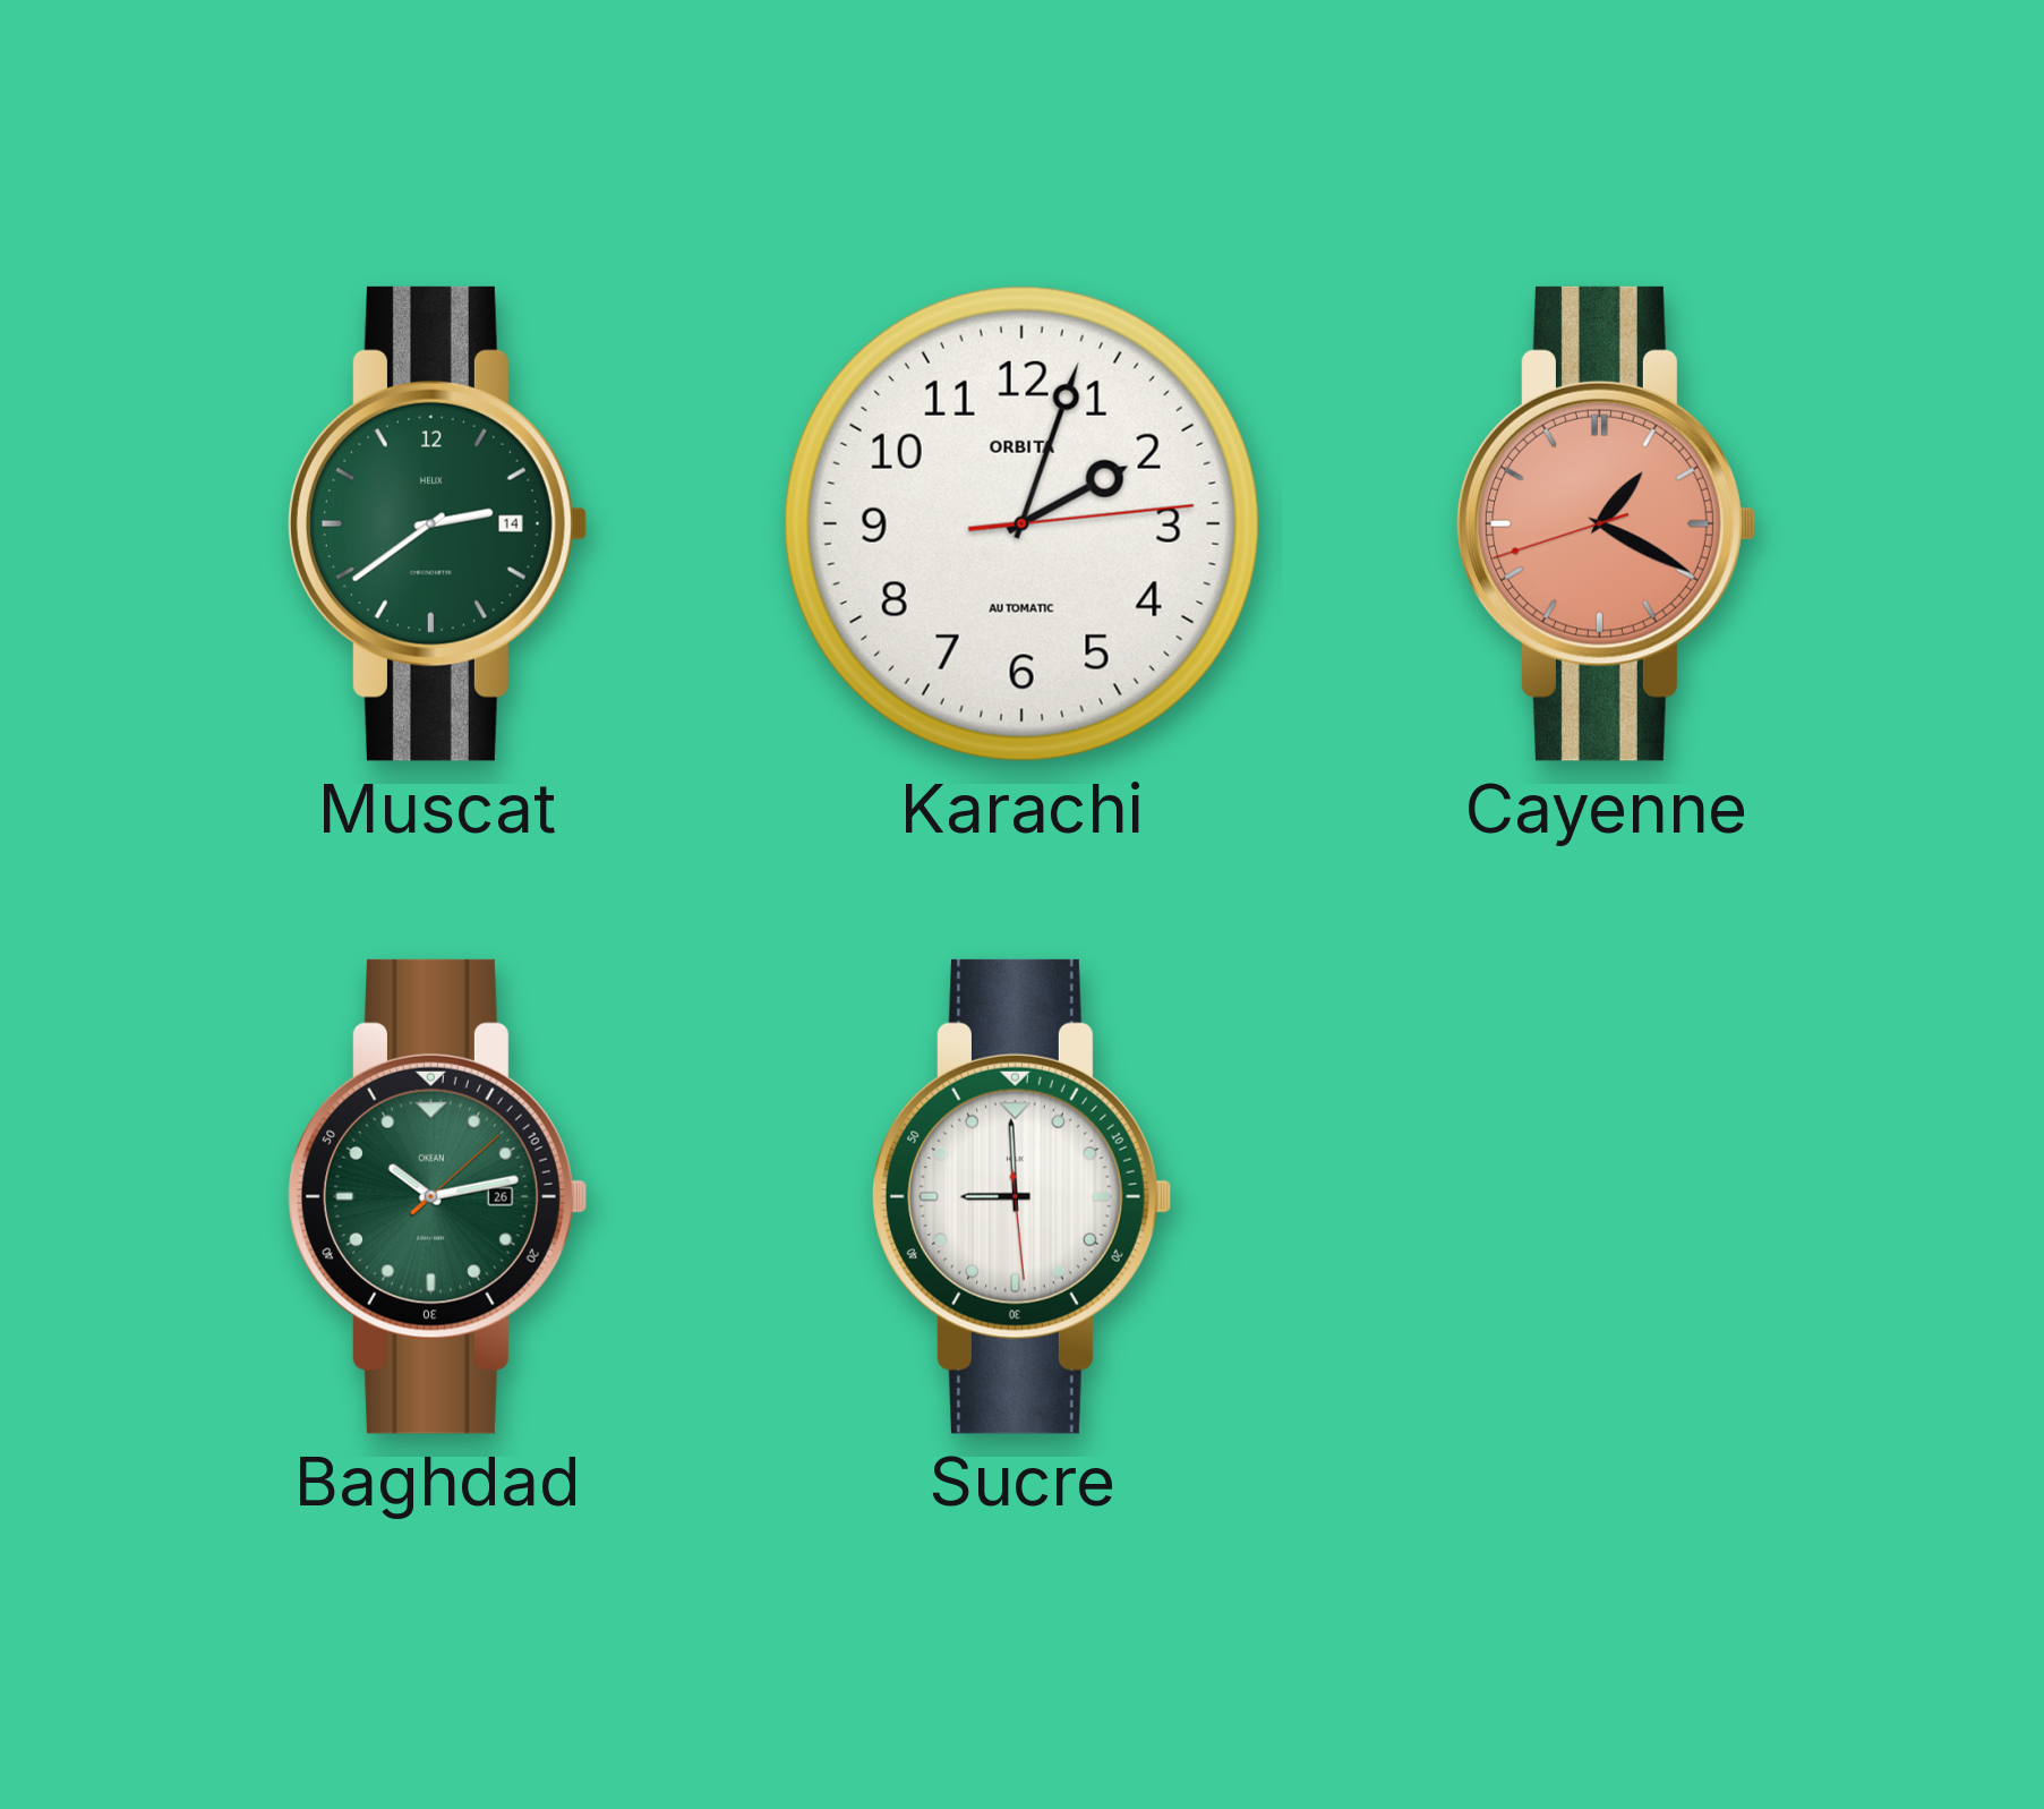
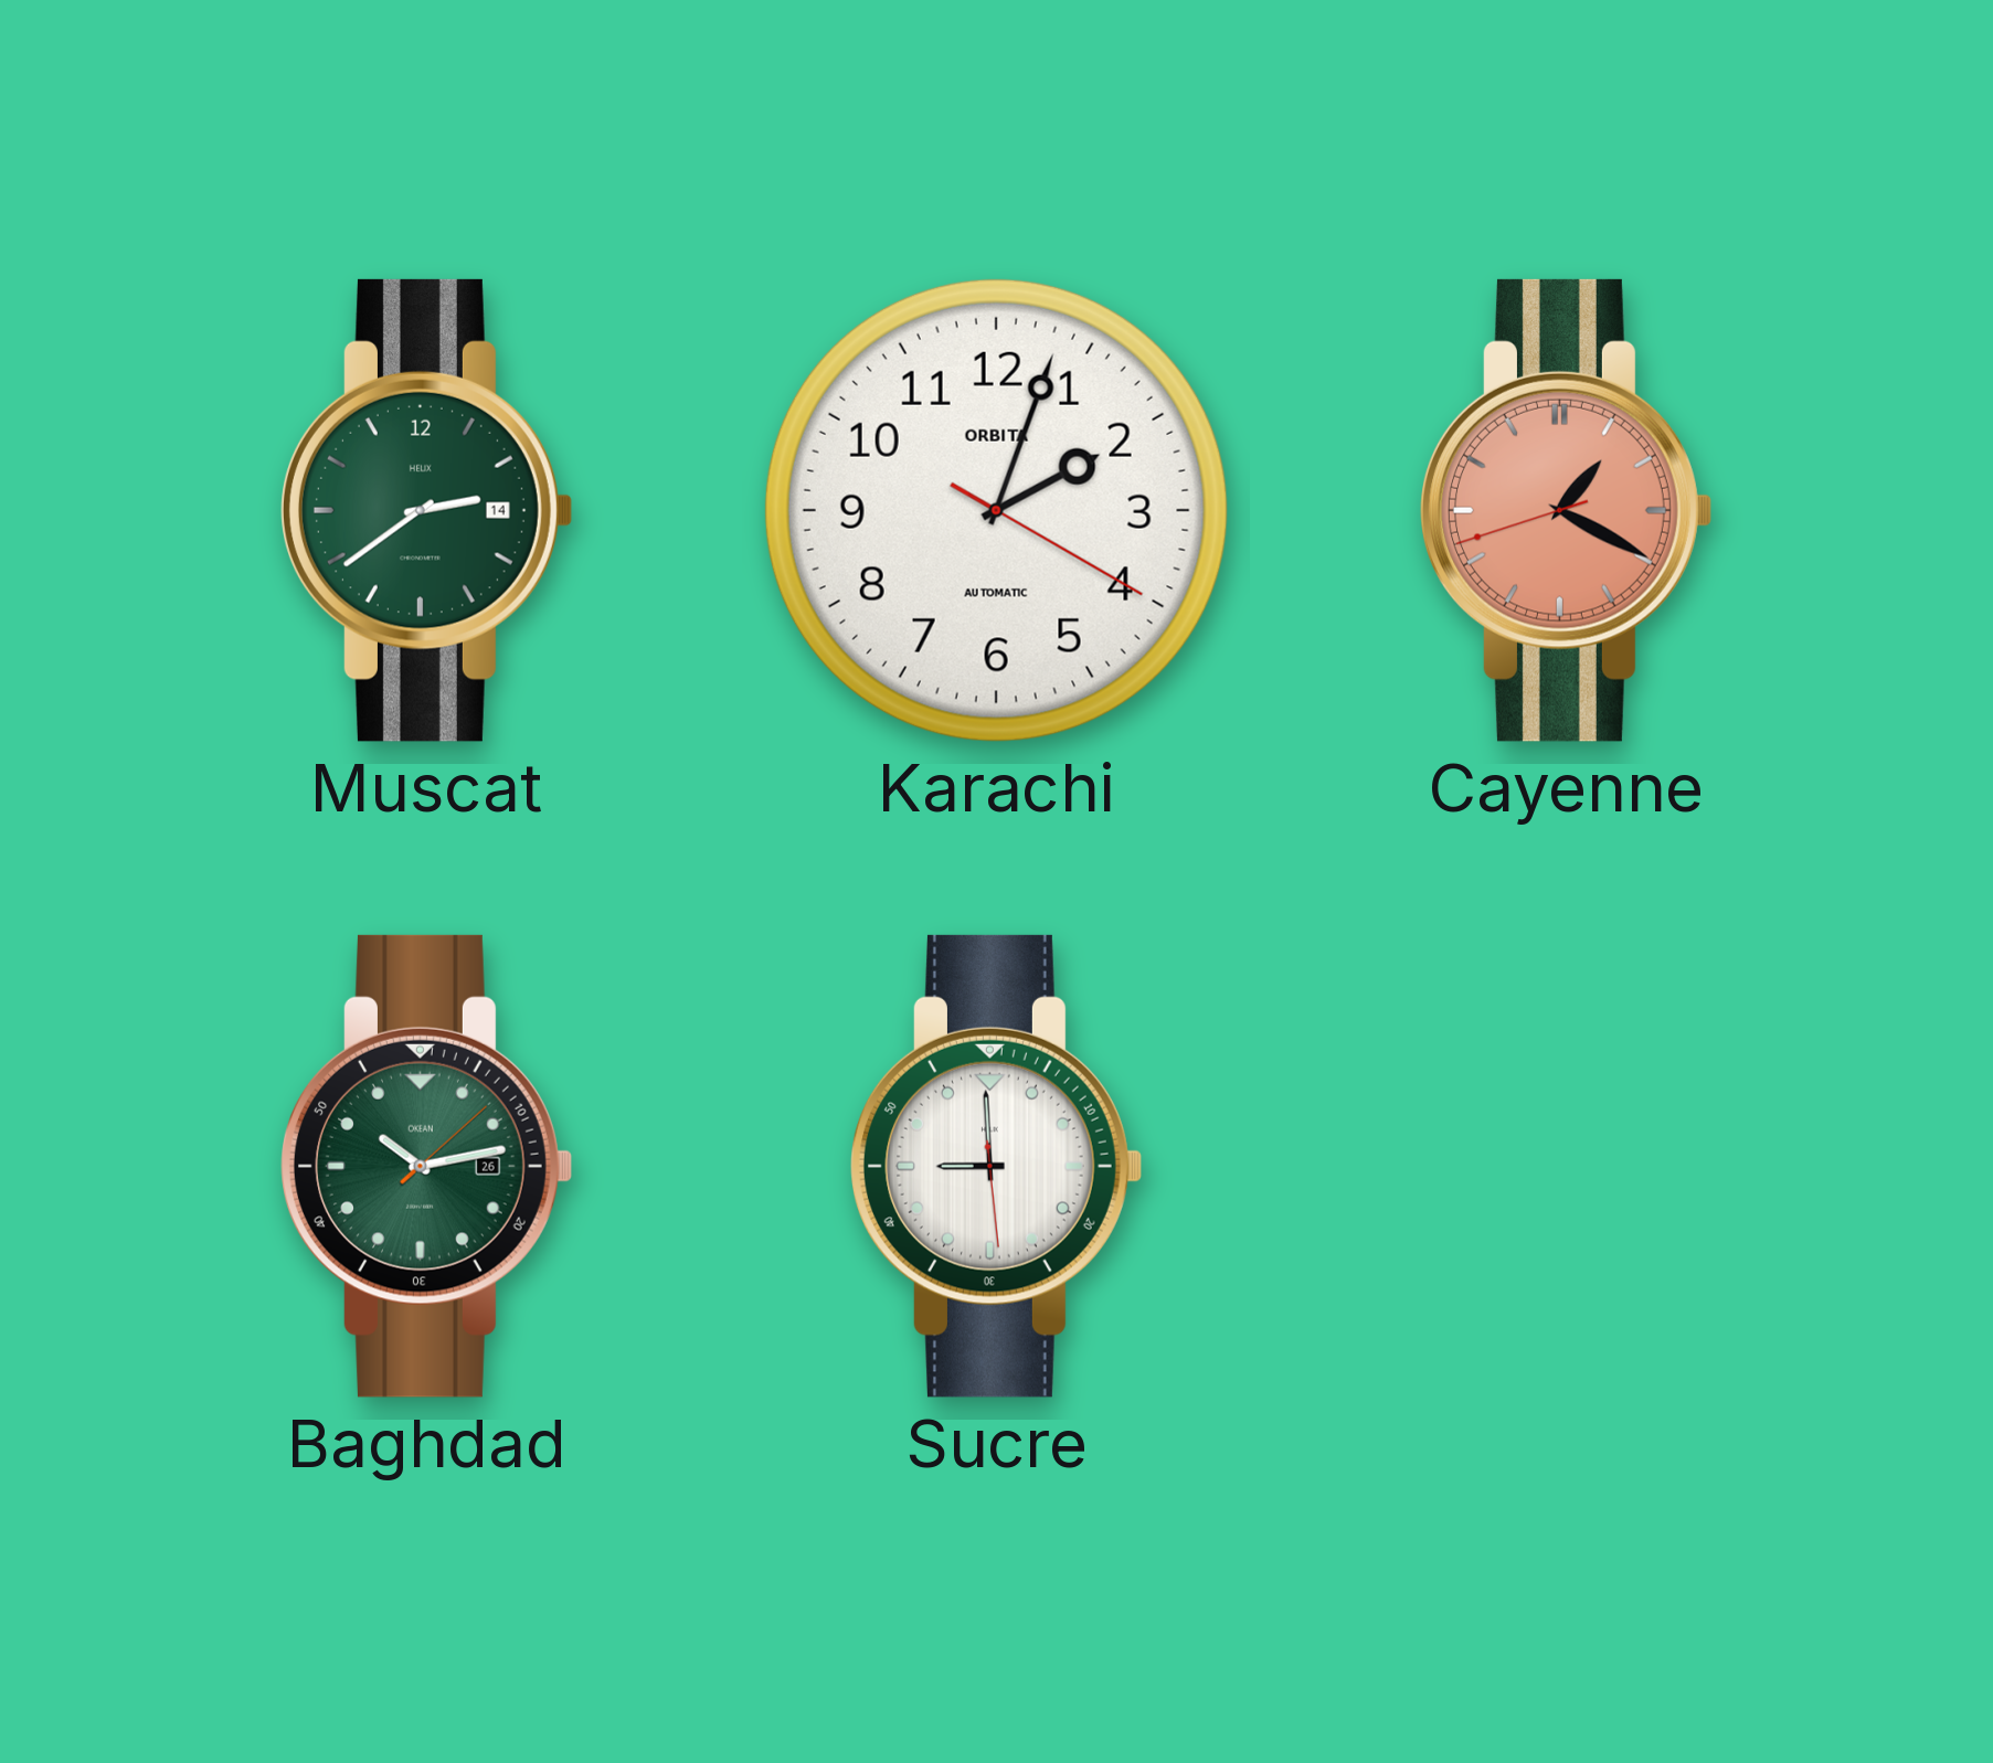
Karachi: 2:03:14 -> 2:03:20 (996, 510)
